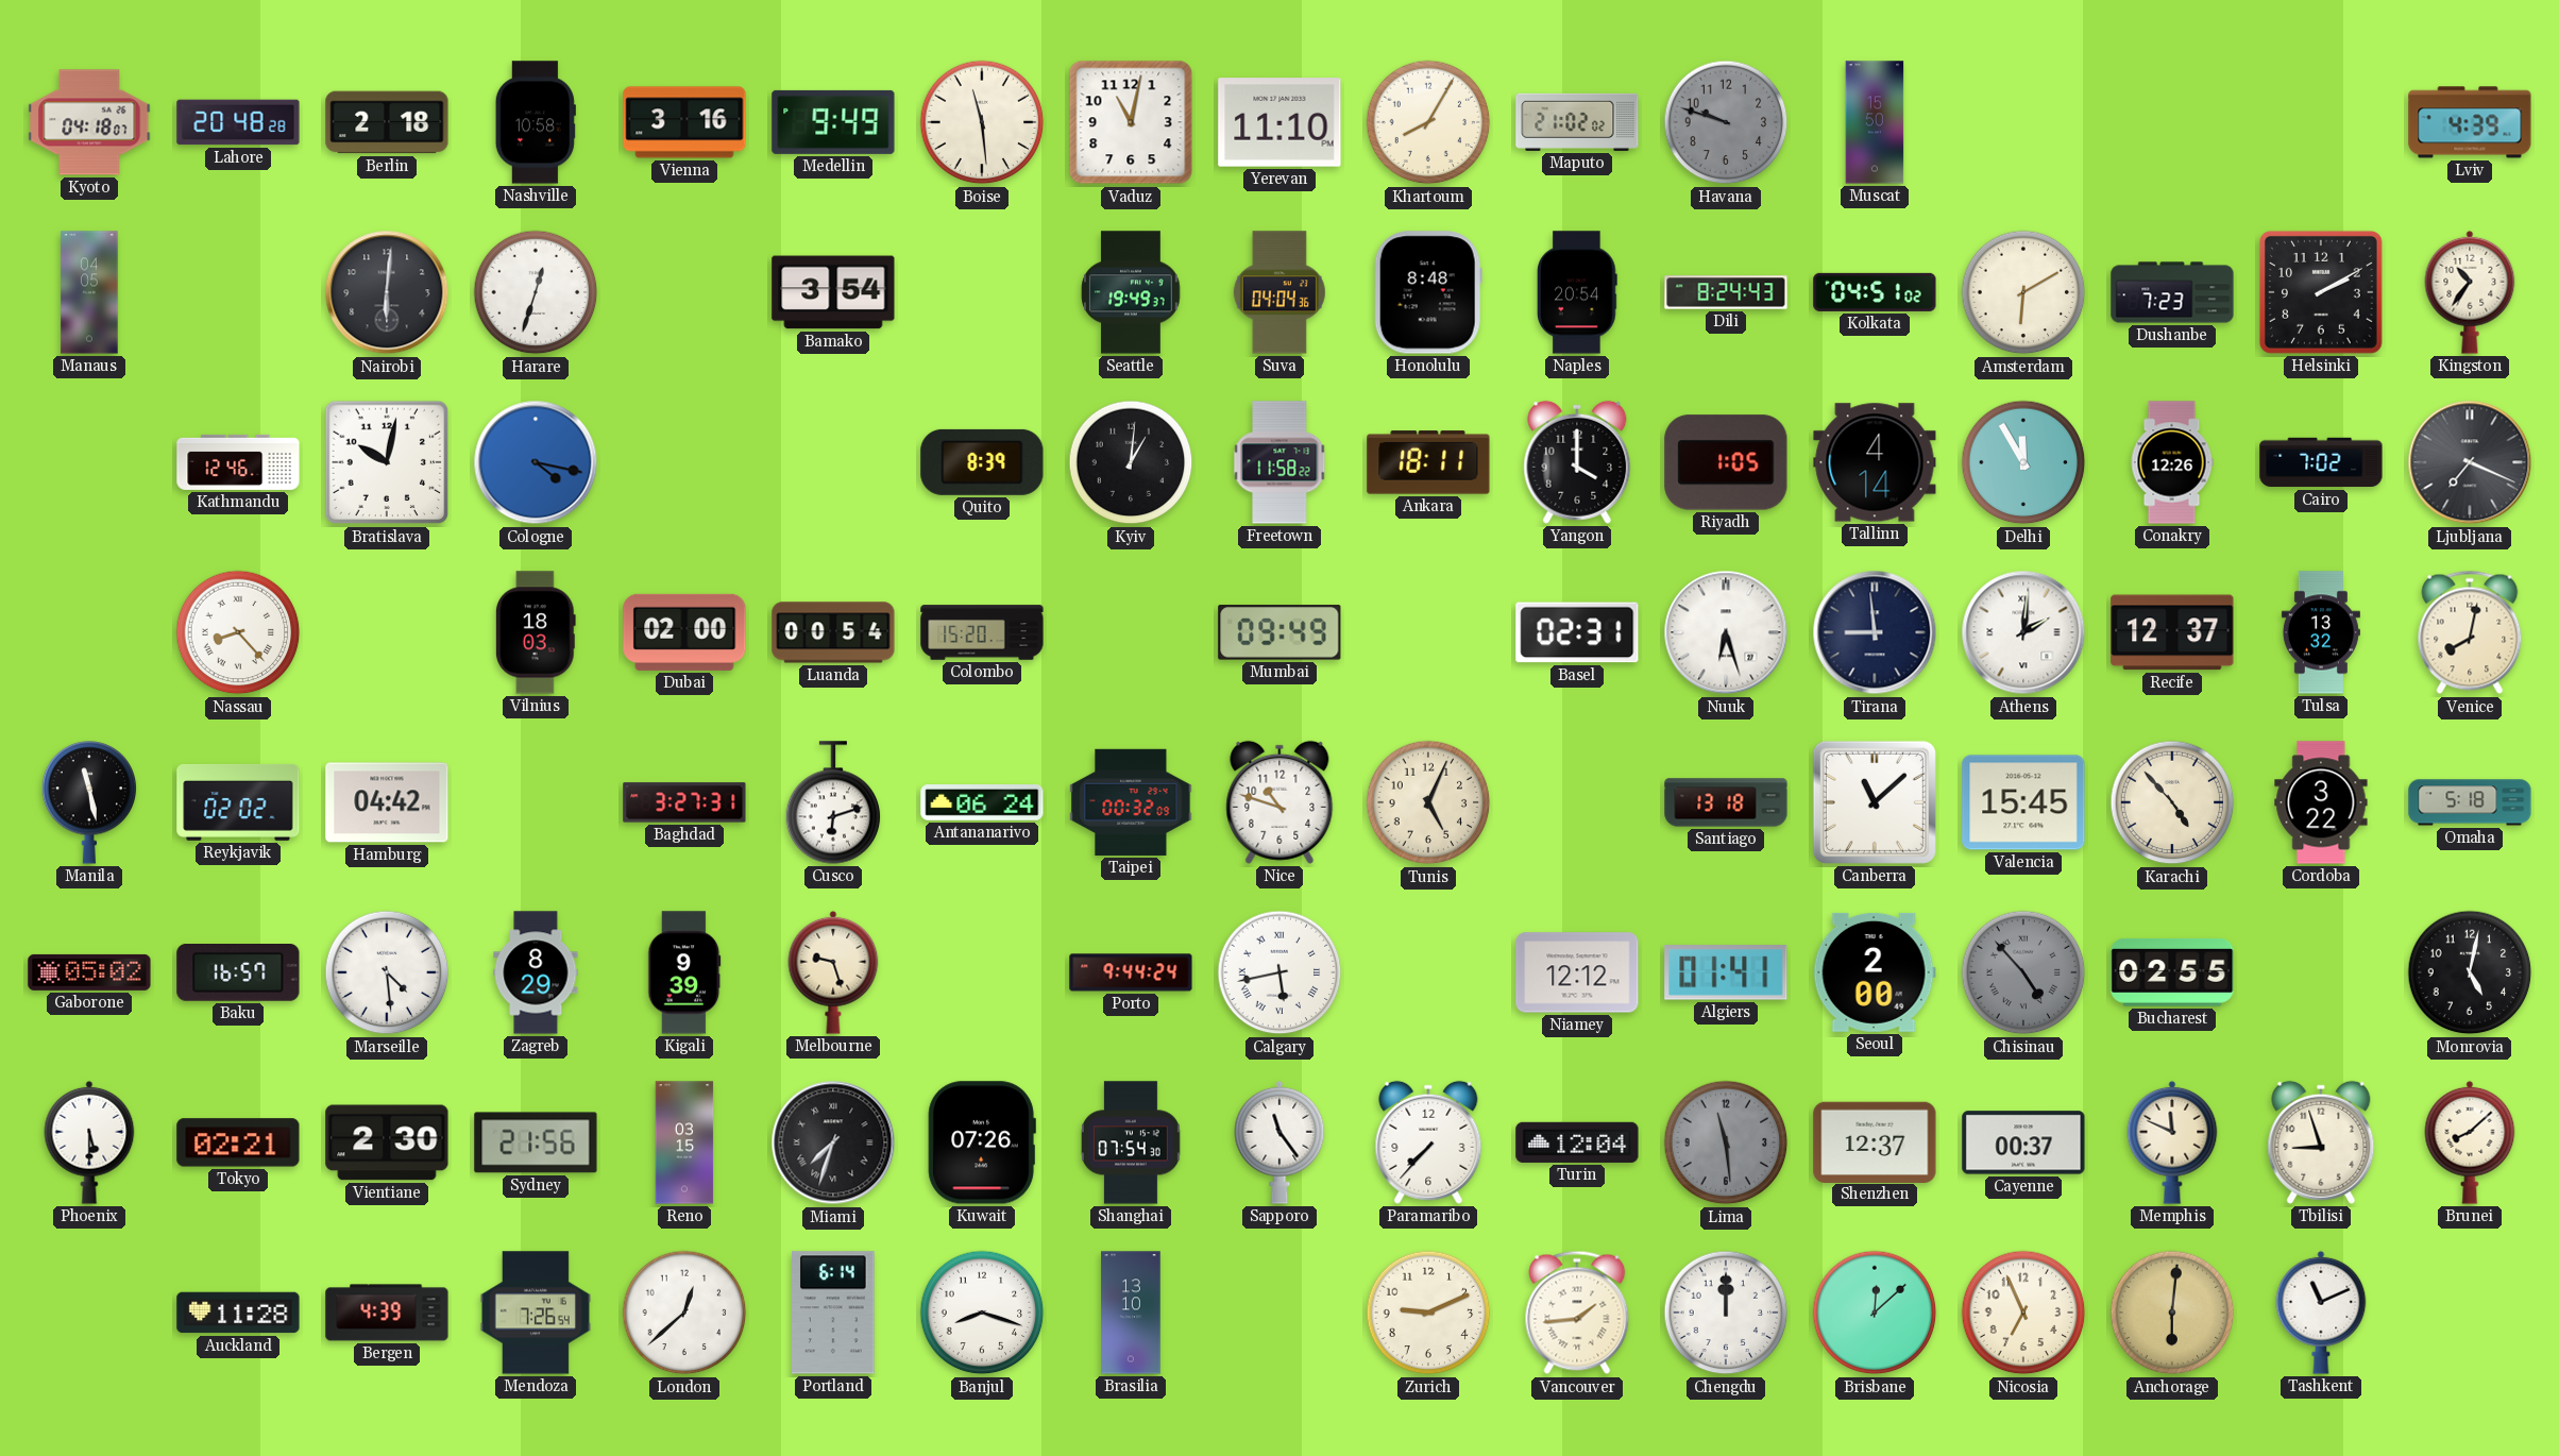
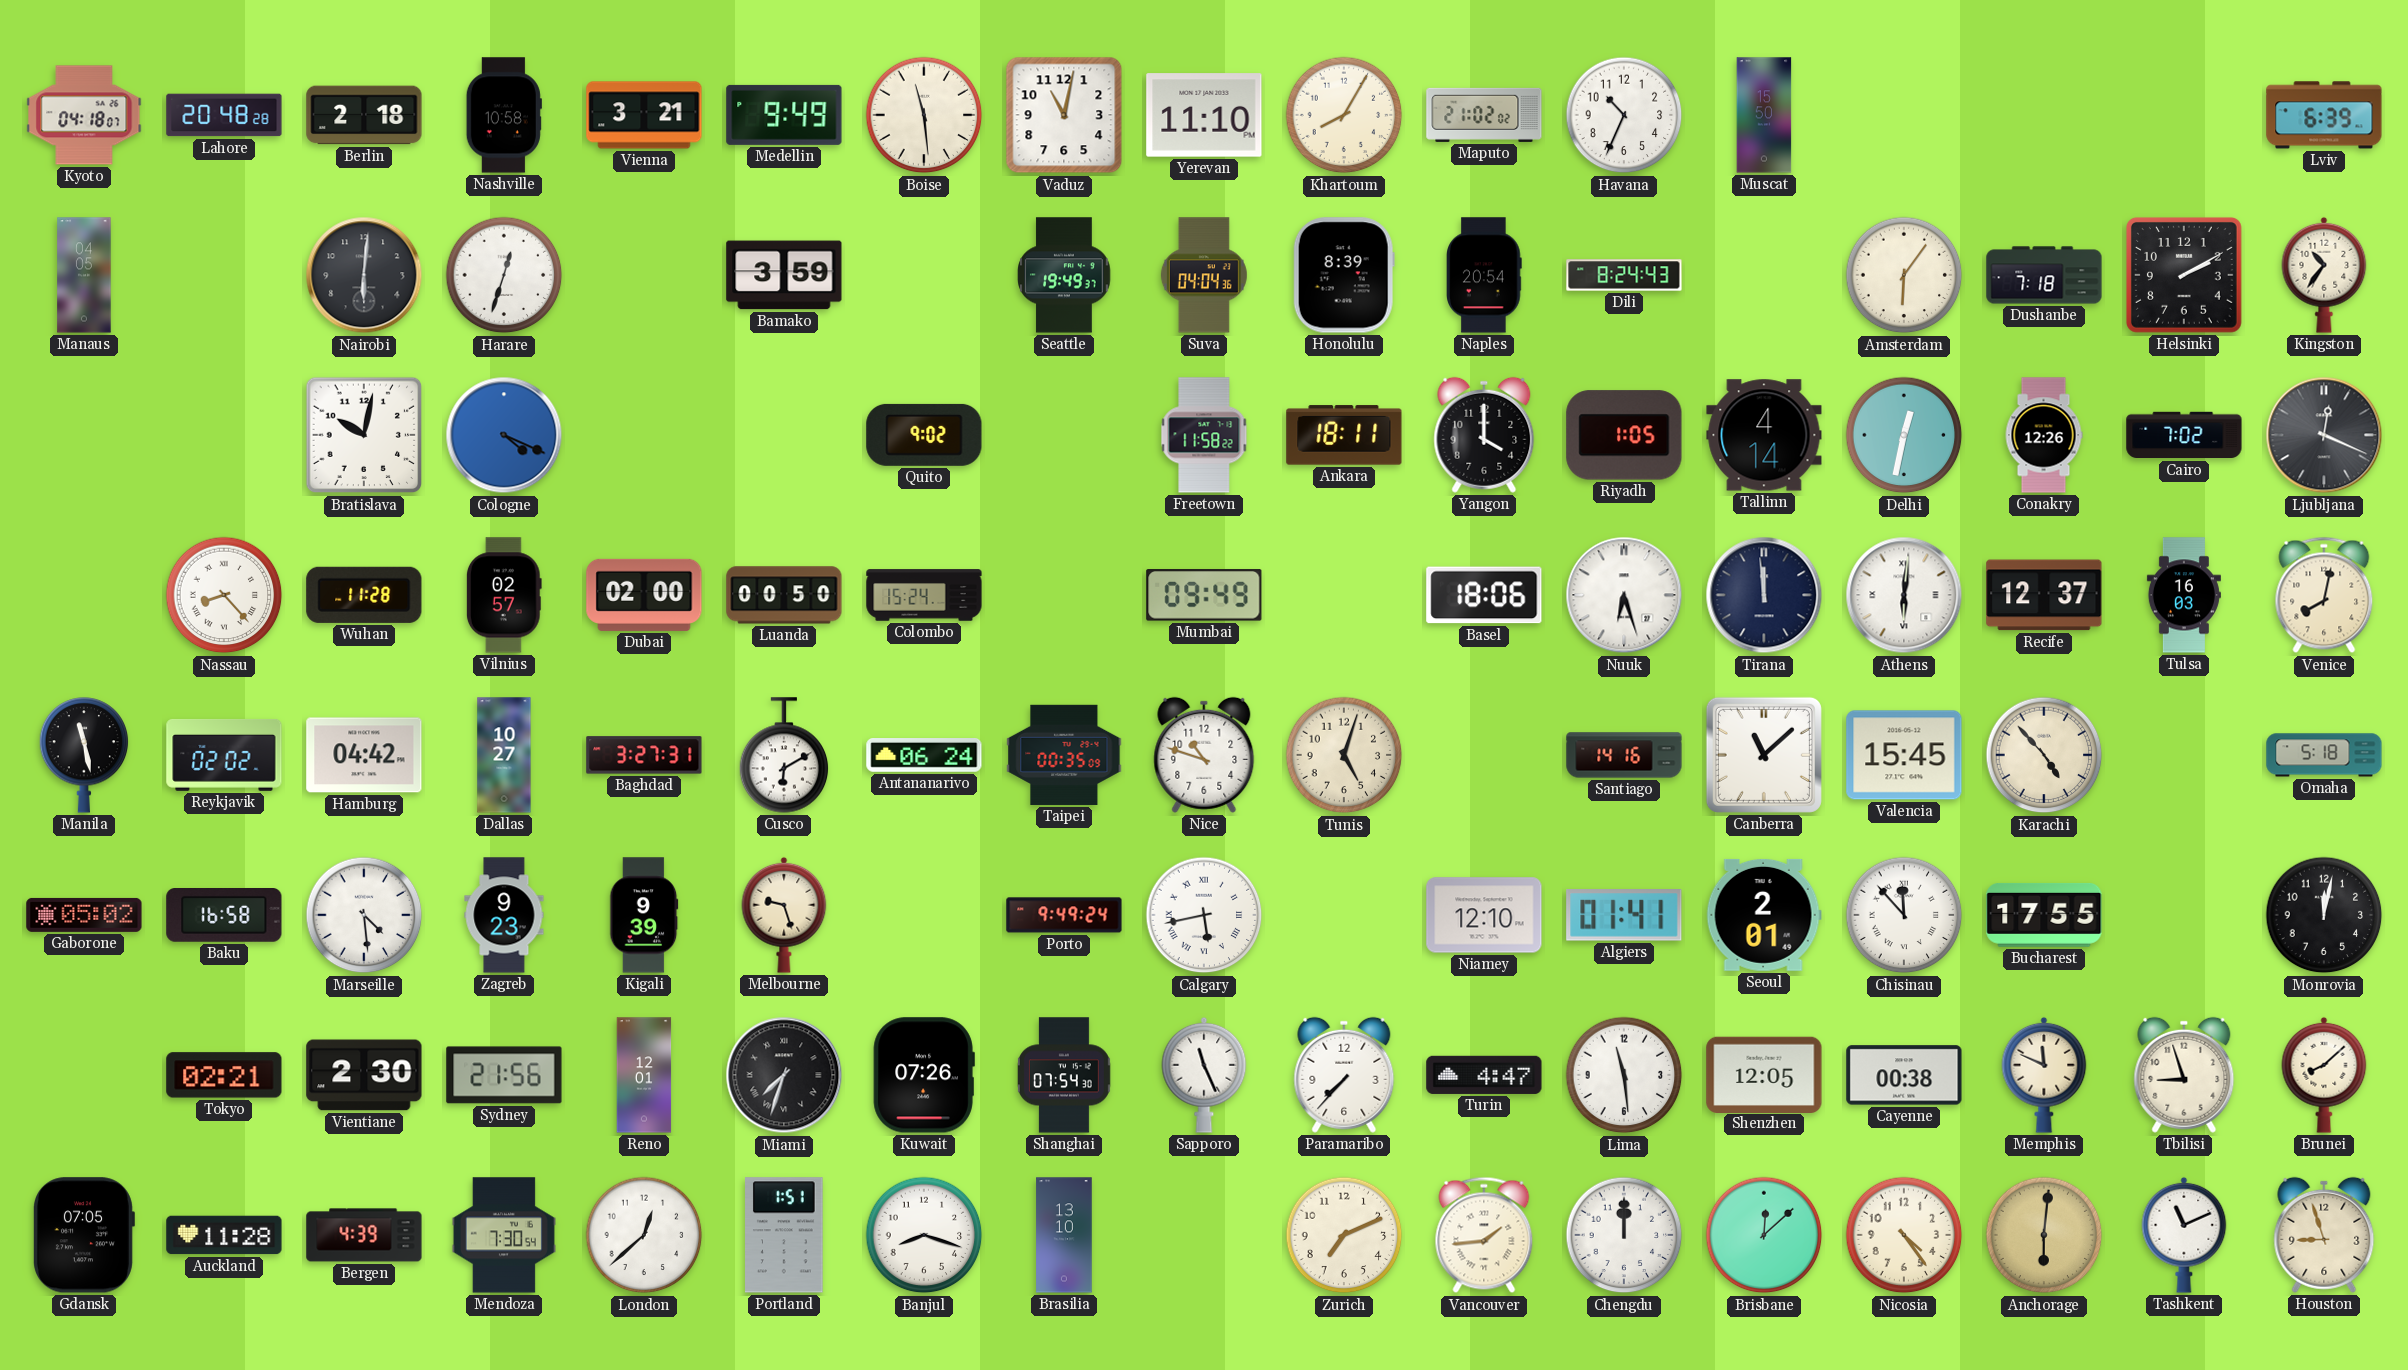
Vienna: 3:16 -> 3:21 (644, 115)
Havana: 9:48 -> 10:34 (1624, 115)
Havana dial: grey -> white (1624, 115)
Lviv: 4:39 -> 6:39 (2324, 115)
Bamako: 3:54 -> 3:59 (784, 275)
Honolulu: 8:48 -> 8:39 (1344, 275)
Kolkata: 04:51 -> none (1875, 292)
Amsterdam: 6:10 -> 6:06 (1904, 275)
Dushanbe: 7:23 -> 7:18 (2044, 275)
Kathmandu: 12:46 -> none (238, 462)
Cologne: 4:17 -> 4:19 (504, 435)
Quito: 8:39 -> 9:02 (924, 435)
Kyiv: 1:01 -> none (1131, 462)
Delhi: 11:55 -> 12:32 (1904, 435)
Ljubljana: 7:19 -> 12:19 (2324, 435)
Wuhan: none -> 11:28 (364, 595)
Vilnius: 18:03 -> 02:57 (504, 595)
Luanda: 00:54 -> 00:50 (784, 595)
Colombo: 15:20 -> 15:24 (924, 595)
Basel: 02:31 -> 18:06 (1484, 595)
Tirana: 8:59 -> 11:59 (1764, 595)
Athens: 2:01 -> 6:01 (1904, 595)
Tulsa: 13:32 -> 16:03 (2184, 595)
Dallas: none -> 10:27 (504, 755)
Cusco: 6:12 -> 6:10 (784, 755)
Taipei: 00:32 -> 00:35 (1064, 755)
Tunis: 5:04 -> 5:03 (1344, 755)
Santiago: 13:18 -> 14:16 (1624, 755)
Cordoba: 3:22 -> none (2321, 802)
Baku: 16:57 -> 16:58 (224, 916)
Zagreb: 8:29 -> 9:23 (504, 915)
Porto: 9:44 -> 9:49 (1064, 915)
Niamey: 12:12 -> 12:10 (1484, 915)
Seoul: 2:00 -> 2:01 (1764, 915)
Chisinau: 4:53 -> 11:53 (1904, 915)
Chisinau dial: grey -> white (1904, 915)
Bucharest: 02:55 -> 17:55 (2044, 915)
Monrovia: 5:02 -> 12:02 (2324, 915)
Phoenix: 5:30 -> none (89, 1142)
Reno: 03:15 -> 12:01 (644, 1075)
Sapporo: 11:24 -> 11:26 (1204, 1075)
Turin: 12:04 -> 4:47 (1484, 1075)
Lima dial: grey -> white (1624, 1075)
Shenzhen: 12:37 -> 12:05 (1764, 1074)
Cayenne: 00:37 -> 00:38 (1904, 1075)
Gdansk: none -> 07:05 (83, 1235)
Mendoza: 7:26 -> 7:30 (504, 1235)
Portland: 6:14 -> 1:51 (785, 1235)
Zurich: 9:11 -> 7:11 (1344, 1235)
Nicosia: 6:56 -> 4:24 (1904, 1235)
Houston: none -> 8:57 (2324, 1235)
